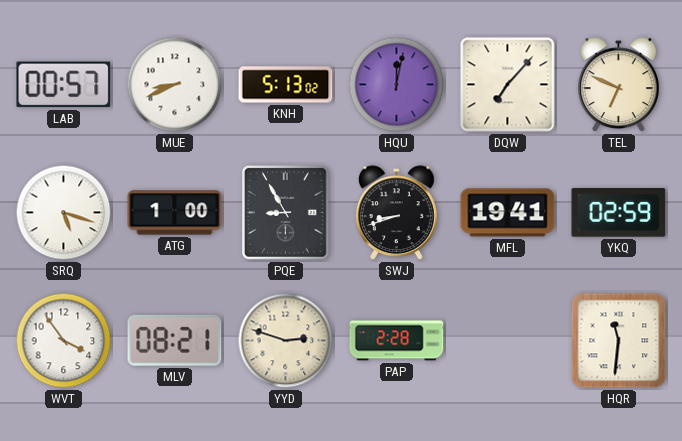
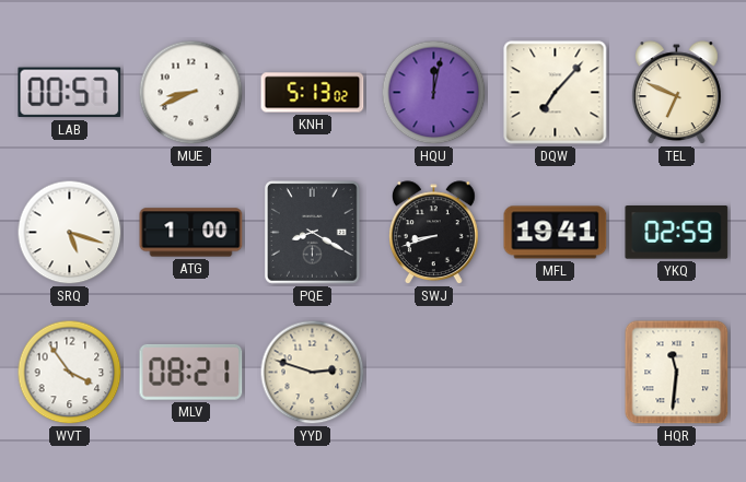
PQE: 8:55 -> 8:20 (312, 233)
PAP: 2:28 -> none (397, 341)
